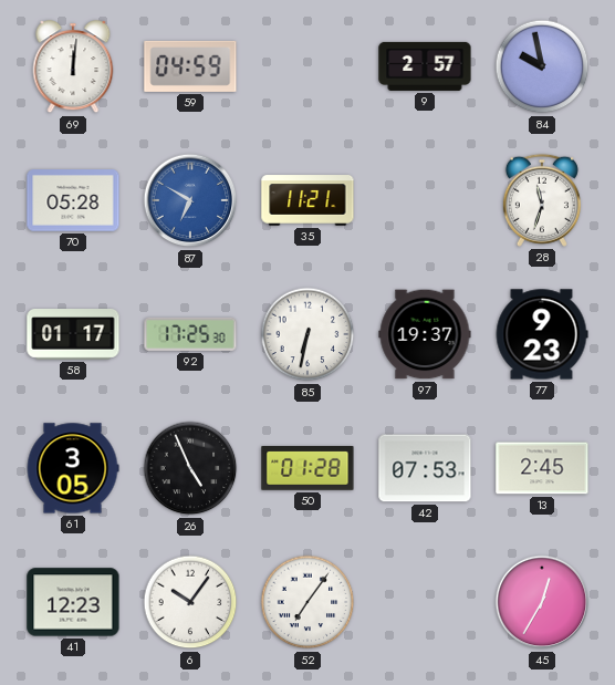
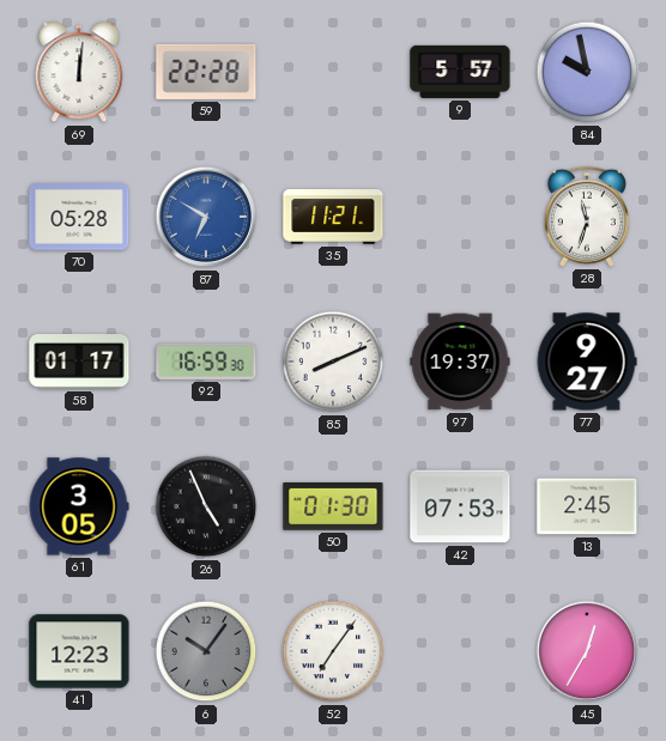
59: 04:59 -> 22:28 (206, 72)
9: 2:57 -> 5:57 (460, 72)
92: 17:25 -> 16:59 (206, 362)
85: 6:32 -> 8:11 (333, 362)
77: 9:23 -> 9:27 (587, 362)
50: 01:28 -> 01:30 (333, 508)
6 dial: white -> grey (206, 651)
